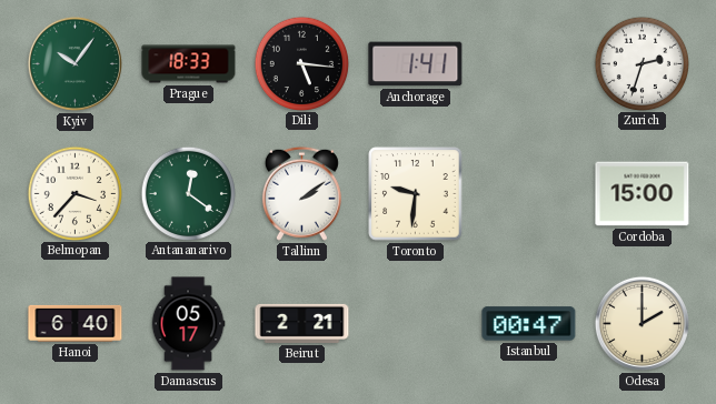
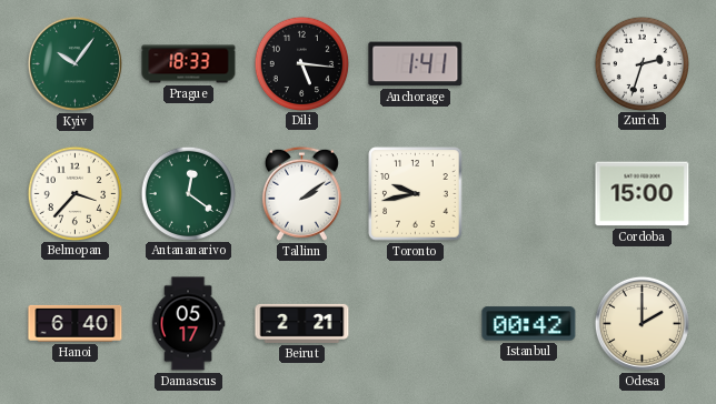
Toronto: 9:31 -> 9:43 (416, 194)
Istanbul: 00:47 -> 00:42 (529, 324)
